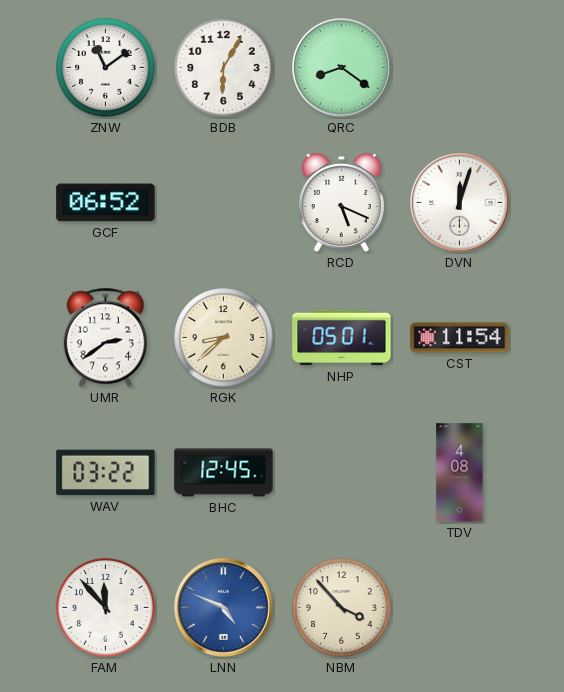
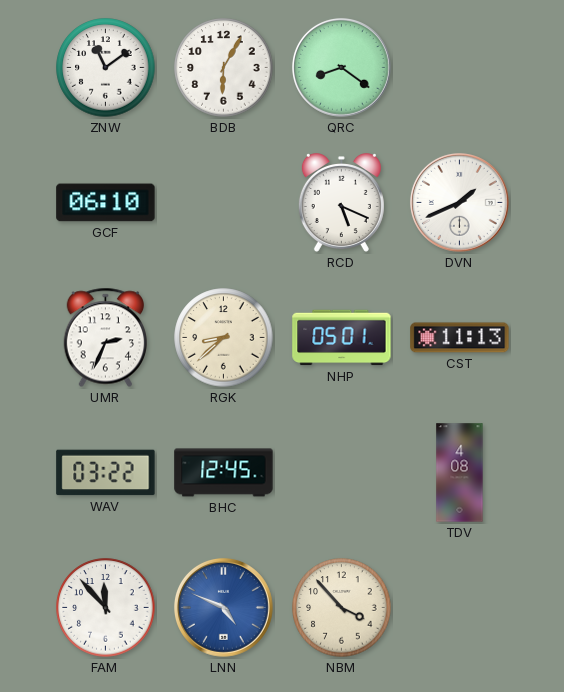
GCF: 06:52 -> 06:10 (106, 203)
DVN: 12:03 -> 1:41 (460, 203)
UMR: 2:39 -> 2:34 (106, 338)
CST: 11:54 -> 11:13 (460, 338)
